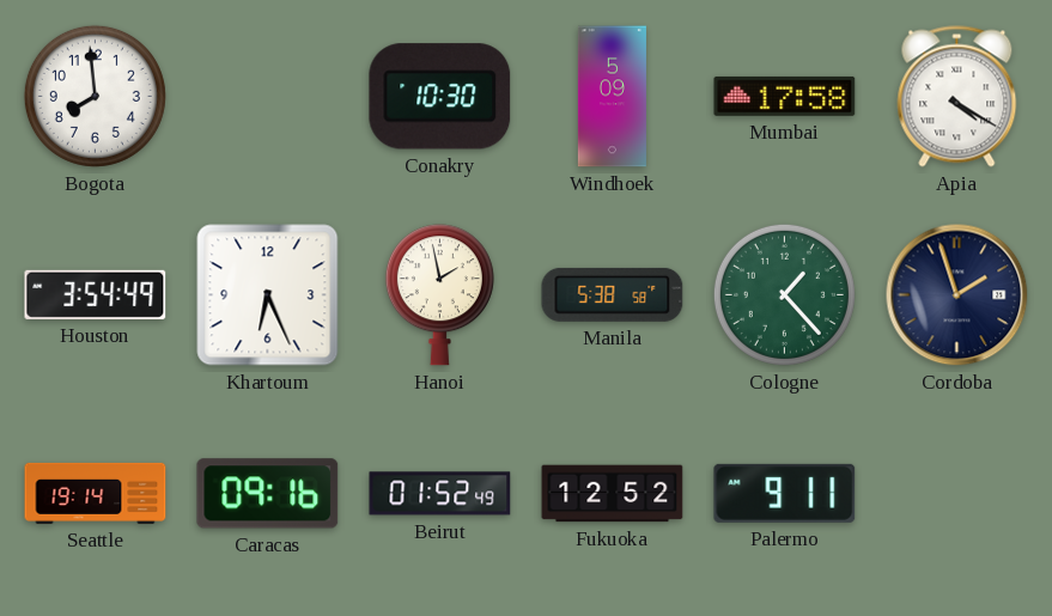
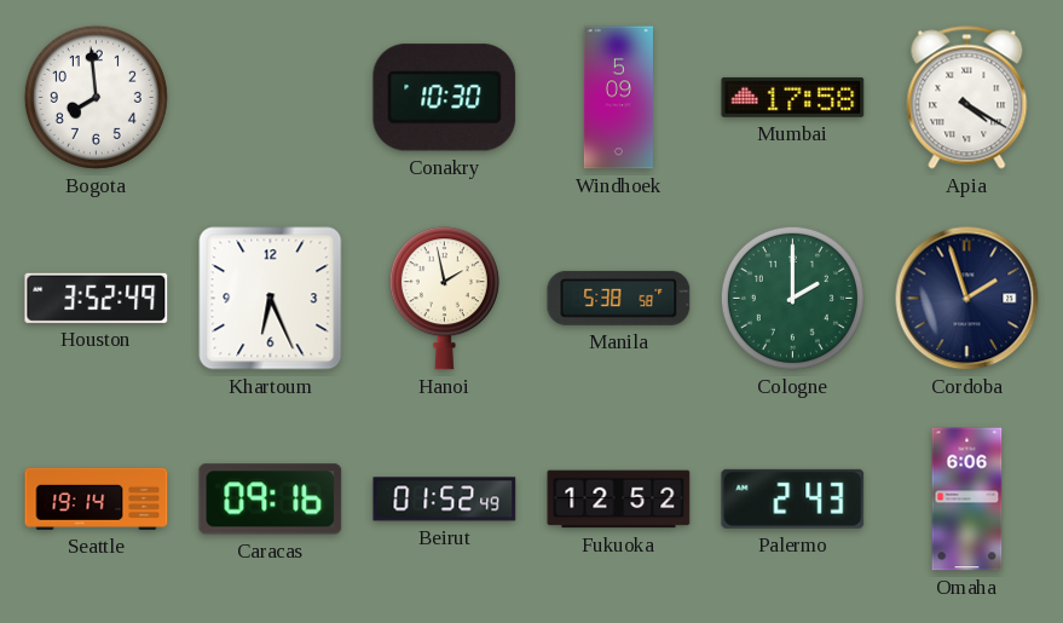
Houston: 3:54 -> 3:52 (97, 298)
Cologne: 1:23 -> 2:00 (792, 298)
Palermo: 9:11 -> 2:43 (793, 498)
Omaha: none -> 6:06 (967, 500)
